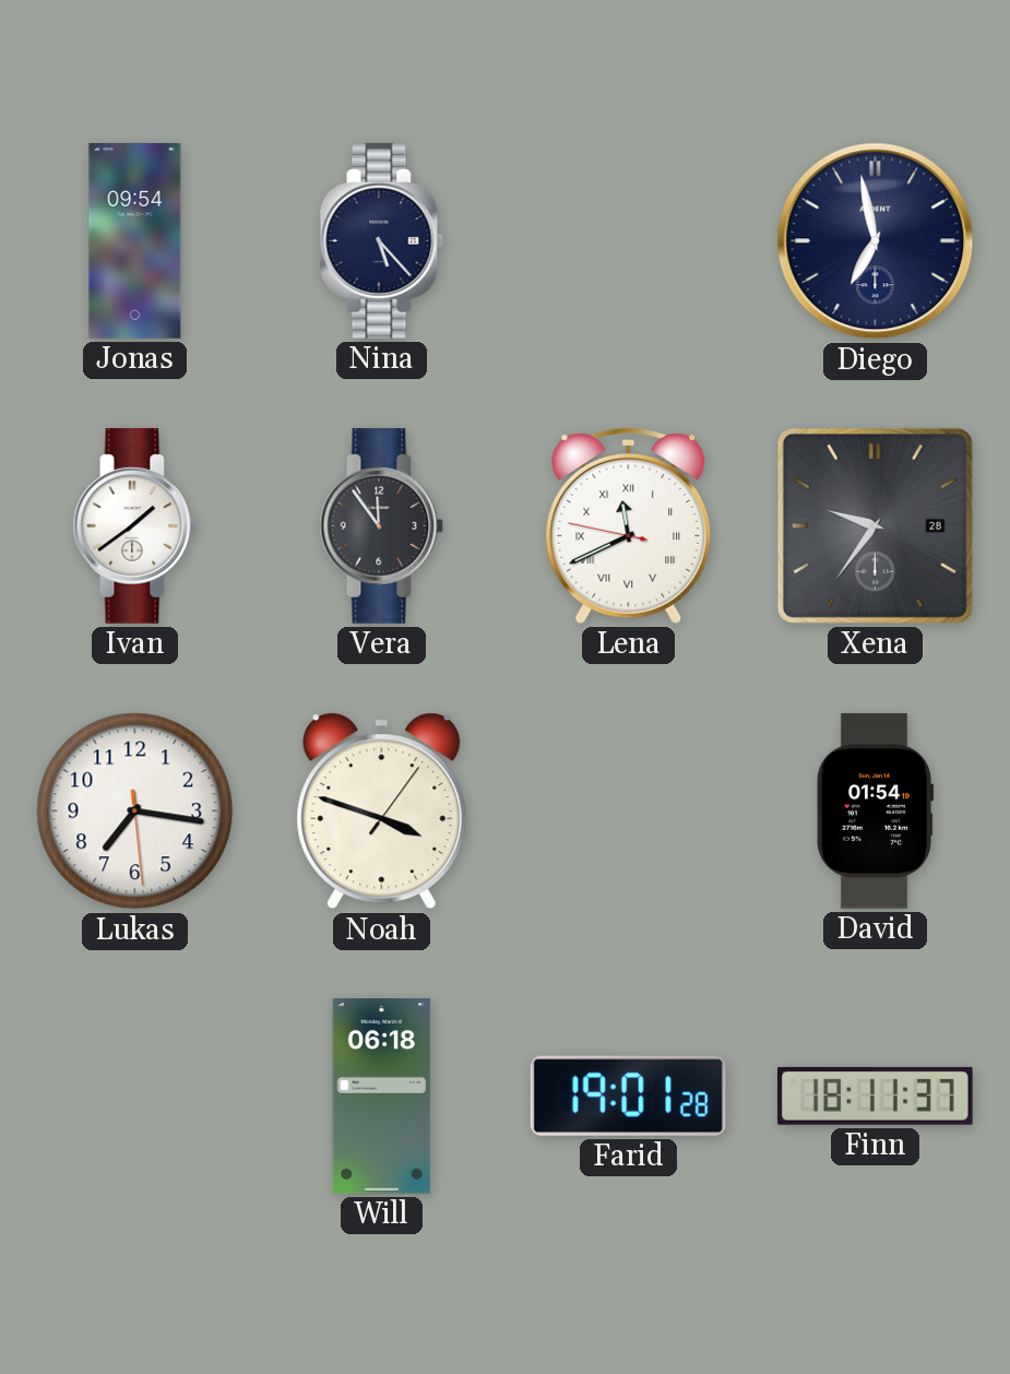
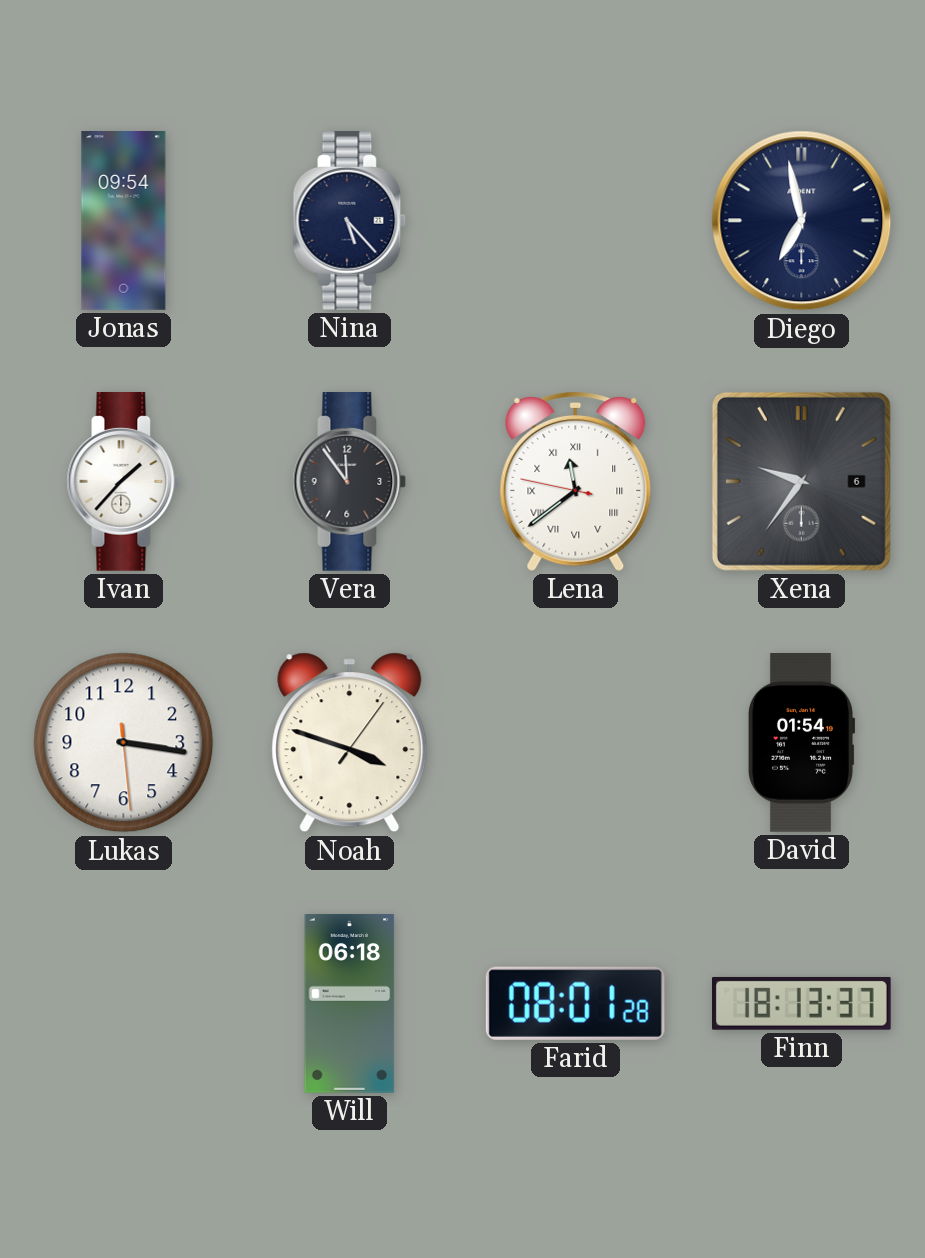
Ivan: 1:39 -> 1:37 (124, 481)
Lena: 11:40 -> 11:38 (576, 482)
Xena date: 28 -> 6 (801, 481)
Lukas: 7:16 -> 3:16 (124, 743)
Farid: 19:01 -> 08:01 (575, 1003)
Finn: 18:11 -> 18:13 (801, 1003)
